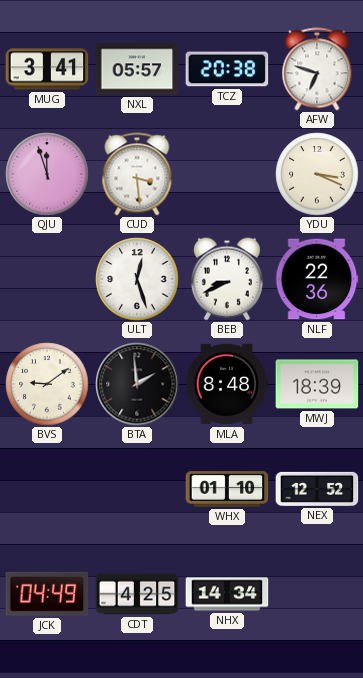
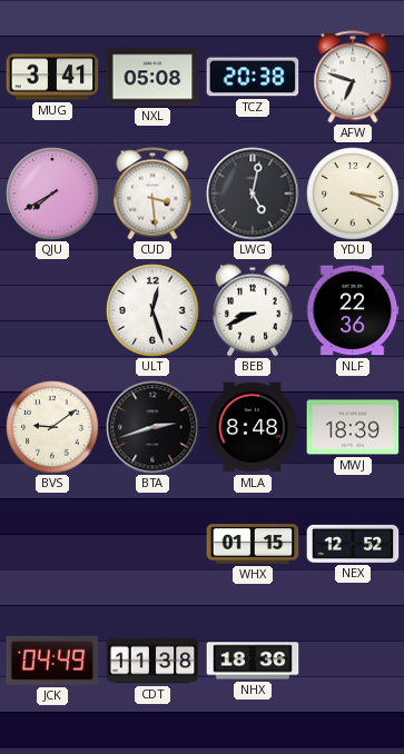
NXL: 05:57 -> 05:08 (152, 77)
QJU: 11:57 -> 7:40 (52, 194)
LWG: none -> 5:02 (253, 194)
BTA: 1:59 -> 2:42 (152, 427)
WHX: 01:10 -> 01:15 (253, 544)
CDT: 4:25 -> 11:38 (152, 661)
NHX: 14:34 -> 18:36 (253, 661)
